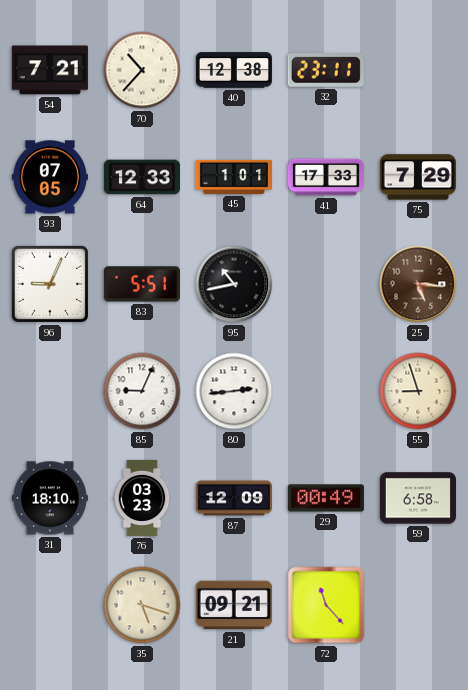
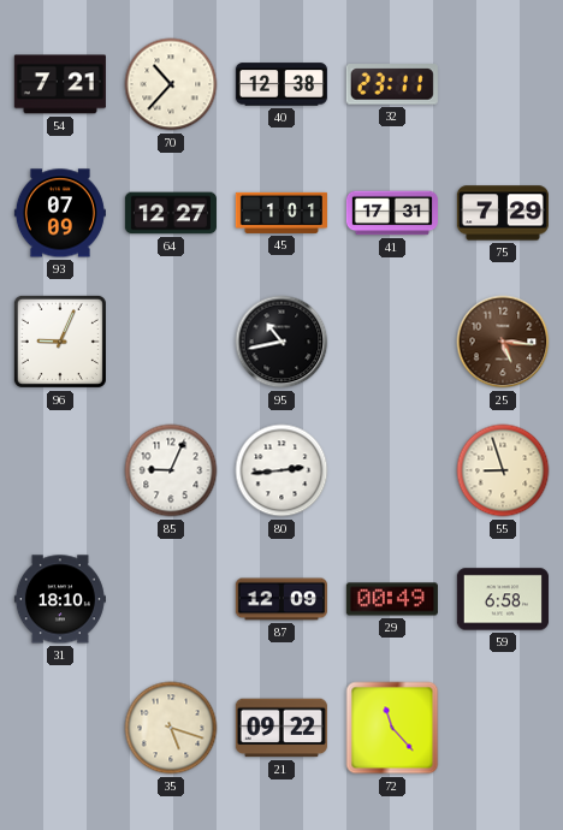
93: 07:05 -> 07:09 (60, 213)
64: 12:33 -> 12:27 (171, 213)
41: 17:33 -> 17:31 (392, 213)
83: 5:51 -> none (142, 284)
76: 03:23 -> none (142, 498)
21: 09:21 -> 09:22 (281, 728)
